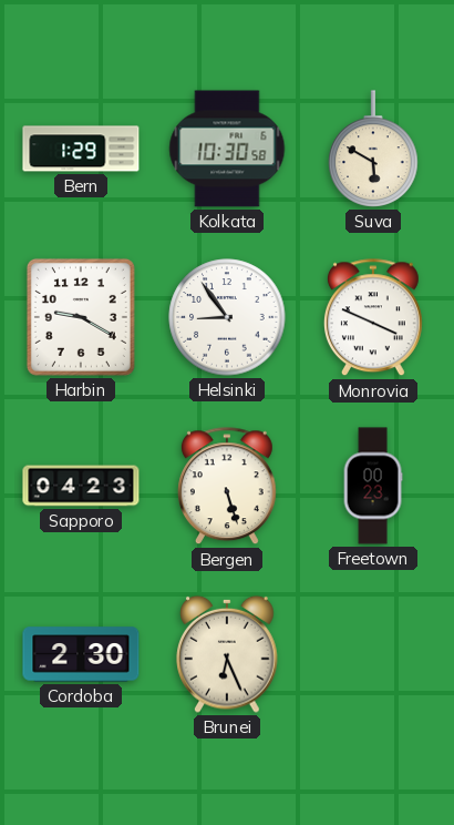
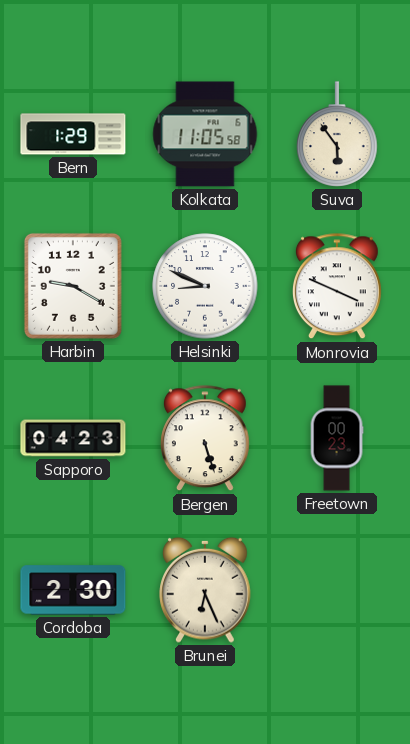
Kolkata: 10:30 -> 11:05 (205, 134)
Suva: 5:50 -> 5:54 (337, 134)
Helsinki: 8:54 -> 8:49 (205, 286)
